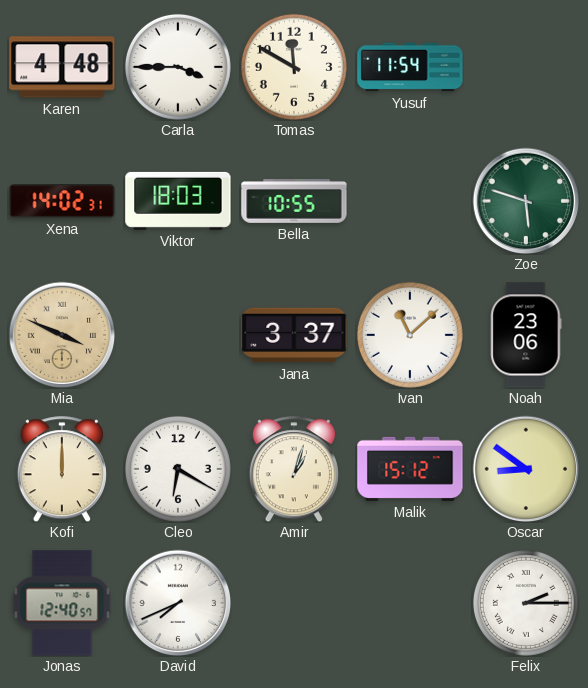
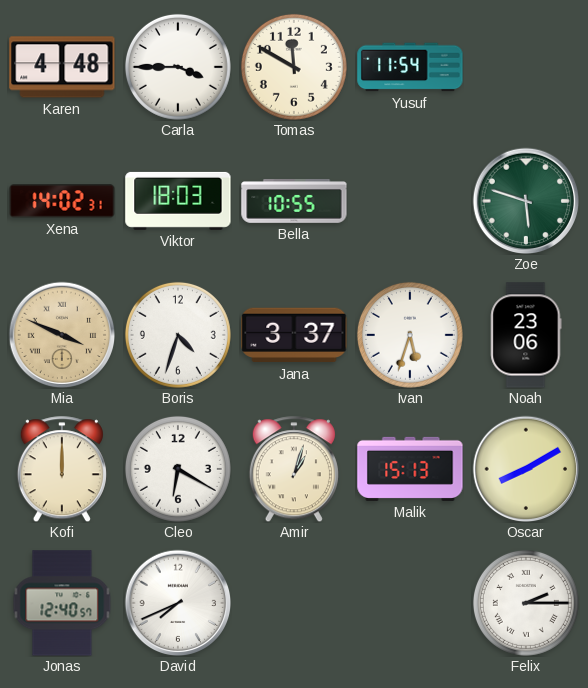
Boris: none -> 4:33 (178, 335)
Ivan: 11:08 -> 5:33 (410, 335)
Malik: 15:12 -> 15:13 (410, 469)
Oscar: 8:51 -> 8:10 (526, 469)
